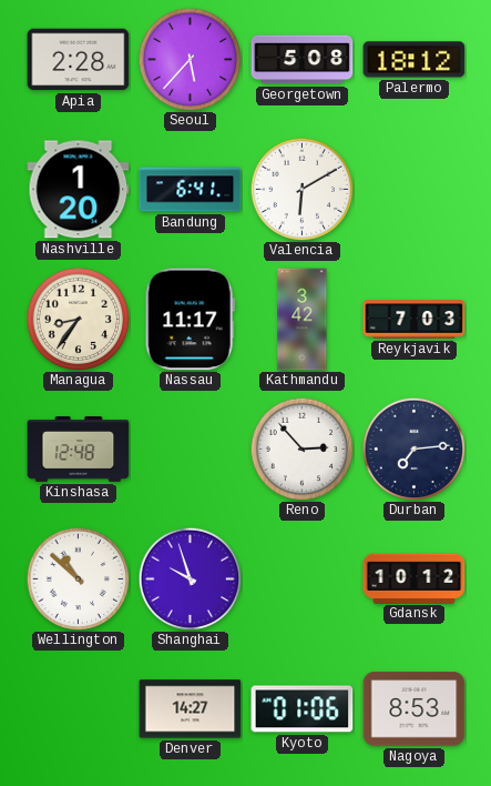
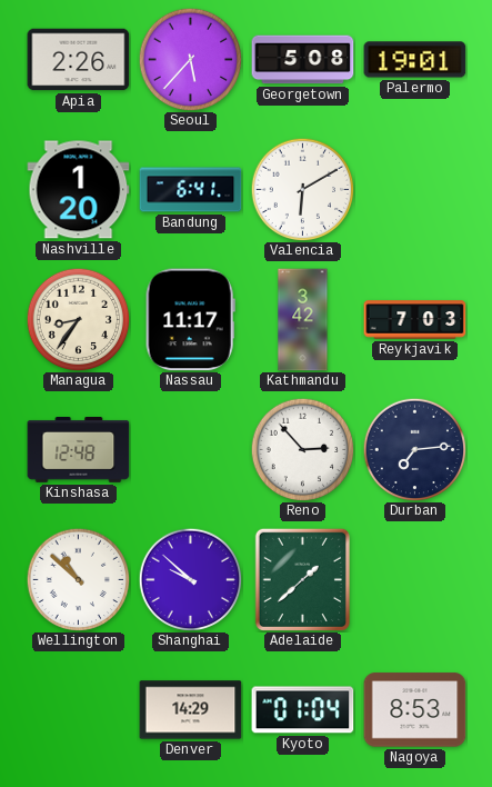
Apia: 2:28 -> 2:26 (79, 60)
Palermo: 18:12 -> 19:01 (415, 60)
Shanghai: 9:57 -> 9:52 (190, 579)
Adelaide: none -> 1:38 (302, 579)
Gdansk: 10:12 -> none (415, 578)
Denver: 14:27 -> 14:29 (191, 710)
Kyoto: 01:06 -> 01:04 (303, 710)
